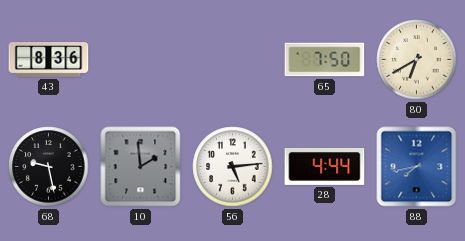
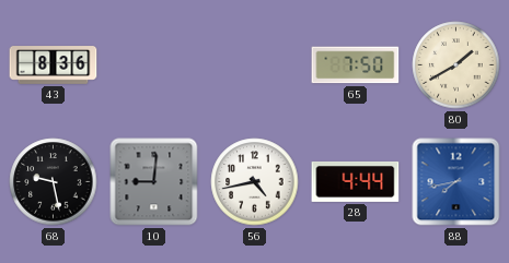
80: 6:40 -> 1:40 (456, 65)
10: 1:59 -> 9:01 (154, 182)
56: 5:14 -> 4:43 (255, 182)
